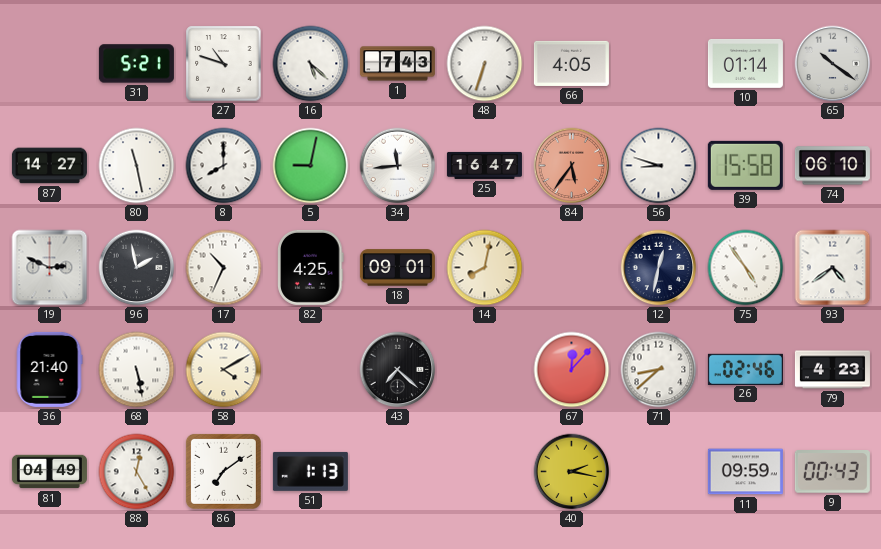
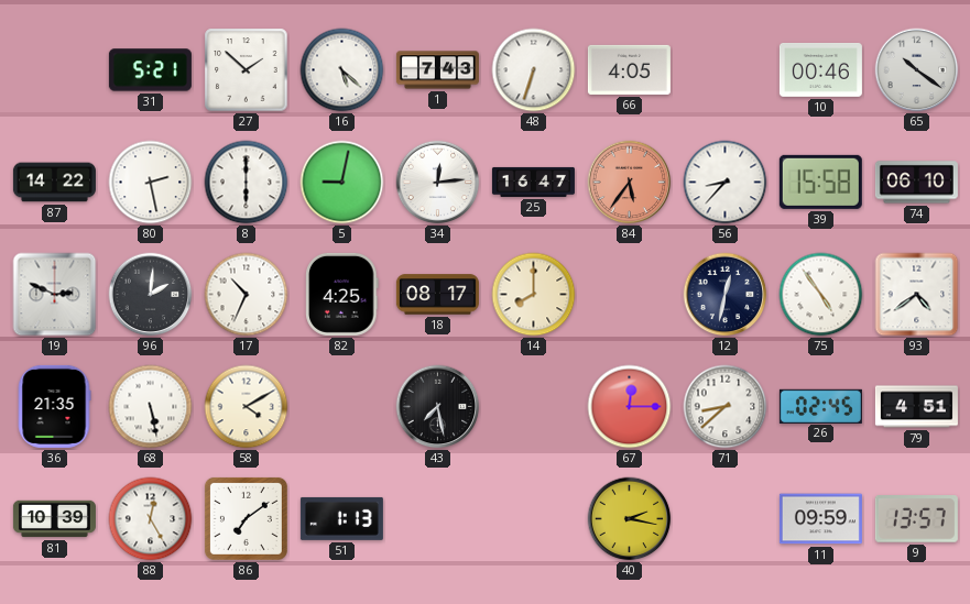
27: 10:48 -> 1:52 (247, 70)
10: 01:14 -> 00:46 (820, 69)
87: 14:27 -> 14:22 (54, 183)
80: 11:28 -> 2:28 (151, 183)
8: 8:00 -> 6:00 (247, 183)
34: 11:44 -> 12:14 (438, 183)
56: 8:48 -> 8:37 (726, 183)
96: 1:58 -> 2:01 (151, 295)
18: 09:01 -> 08:17 (437, 295)
14: 8:02 -> 8:00 (534, 295)
36: 21:40 -> 21:35 (54, 406)
43: 7:22 -> 7:28 (438, 407)
67: 12:07 -> 12:15 (630, 407)
26: 02:46 -> 02:45 (820, 406)
79: 4:23 -> 4:51 (916, 407)
81: 04:49 -> 10:39 (54, 519)
9: 00:43 -> 13:57 (916, 519)
